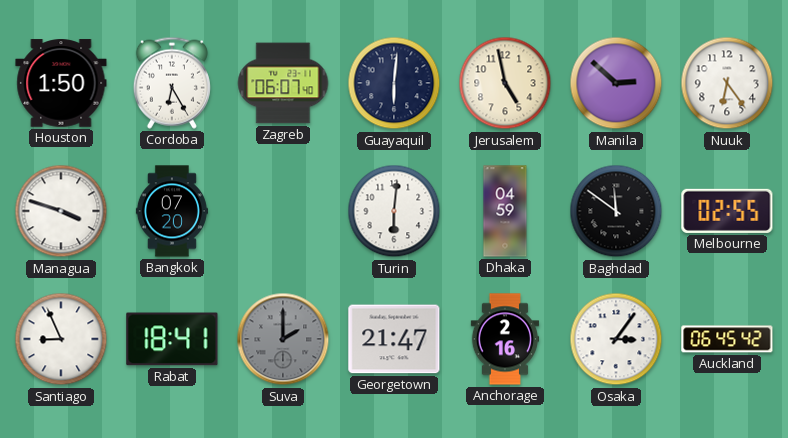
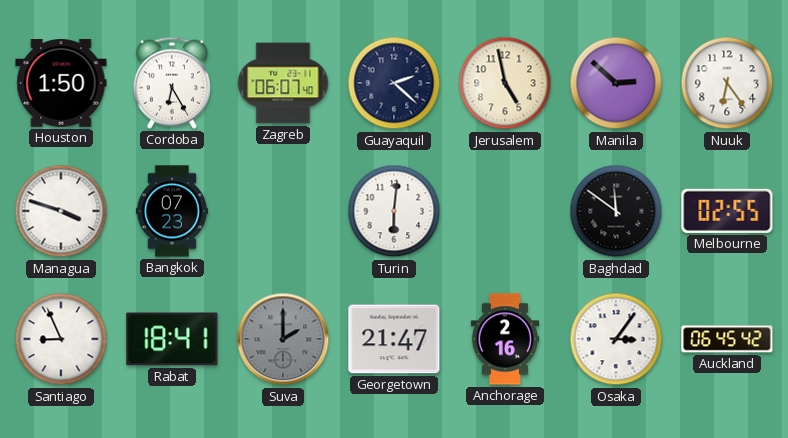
Guayaquil: 6:01 -> 2:22 (394, 83)
Bangkok: 07:20 -> 07:23 (172, 211)
Dhaka: 04:59 -> none (505, 211)
